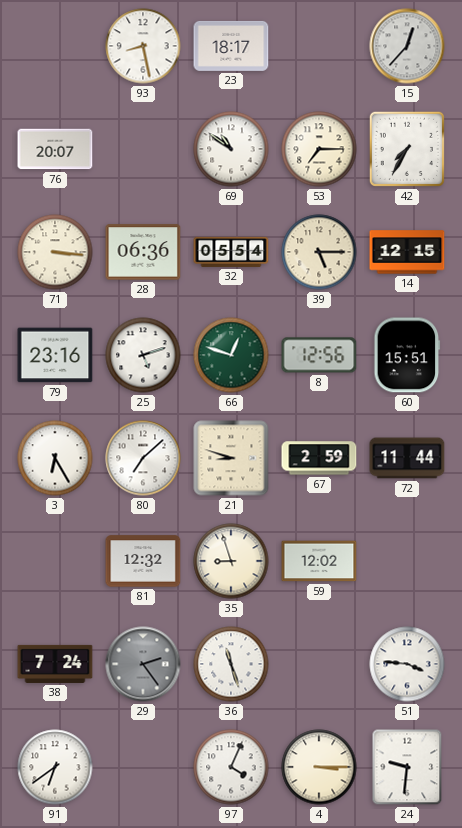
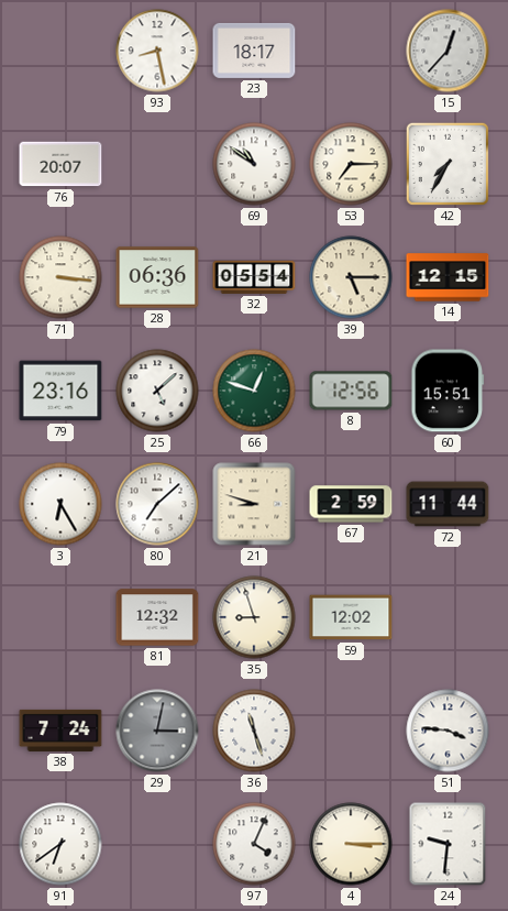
25: 5:12 -> 5:08 (157, 391)
29: 2:24 -> 3:02 (157, 731)
